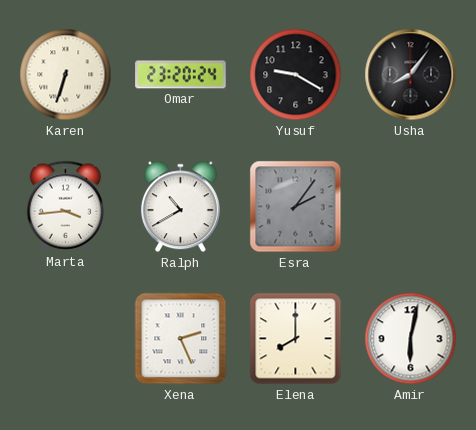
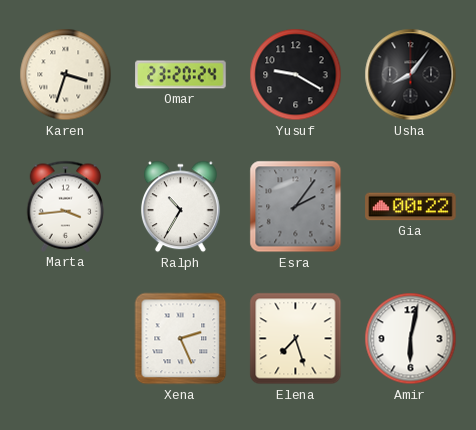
Karen: 6:33 -> 3:33 (66, 75)
Ralph: 10:40 -> 10:35 (180, 207)
Gia: none -> 00:22 (411, 207)
Elena: 8:00 -> 7:27 (296, 339)
